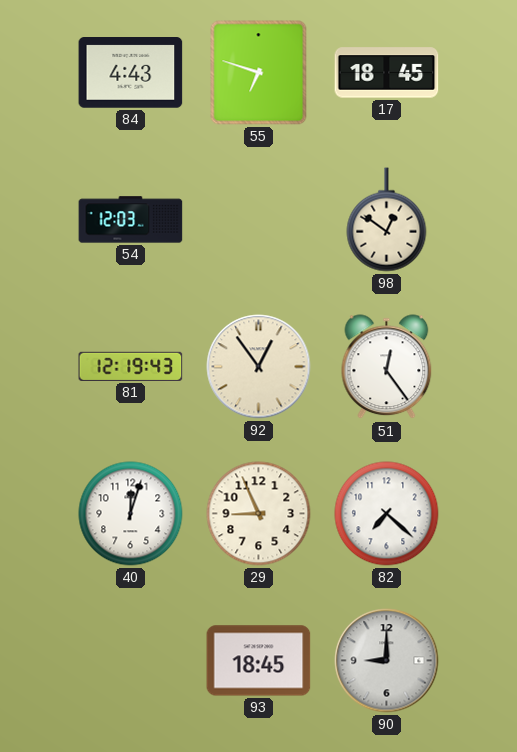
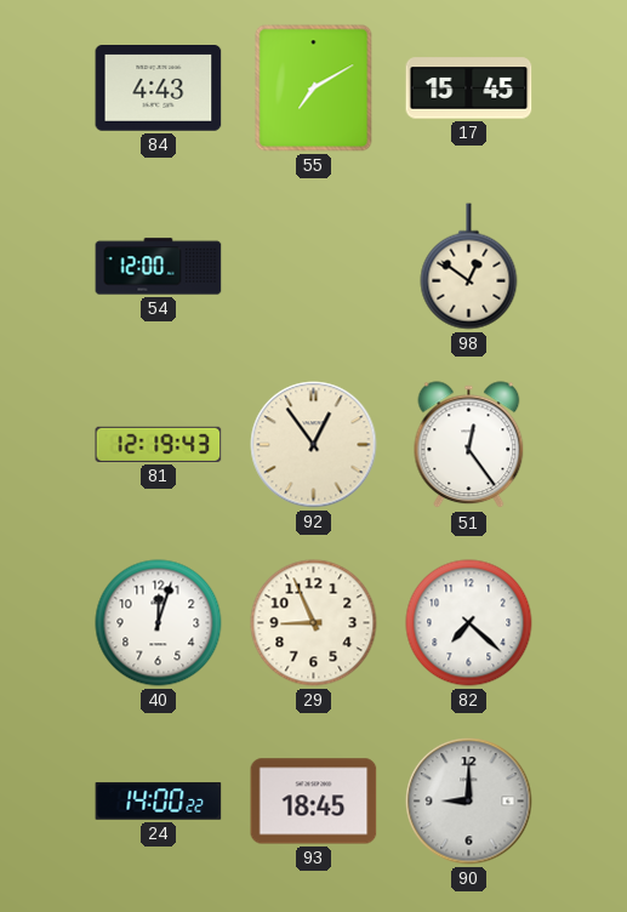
55: 6:48 -> 7:10 (314, 89)
17: 18:45 -> 15:45 (469, 89)
54: 12:03 -> 12:00 (159, 267)
24: none -> 14:00 (159, 802)
